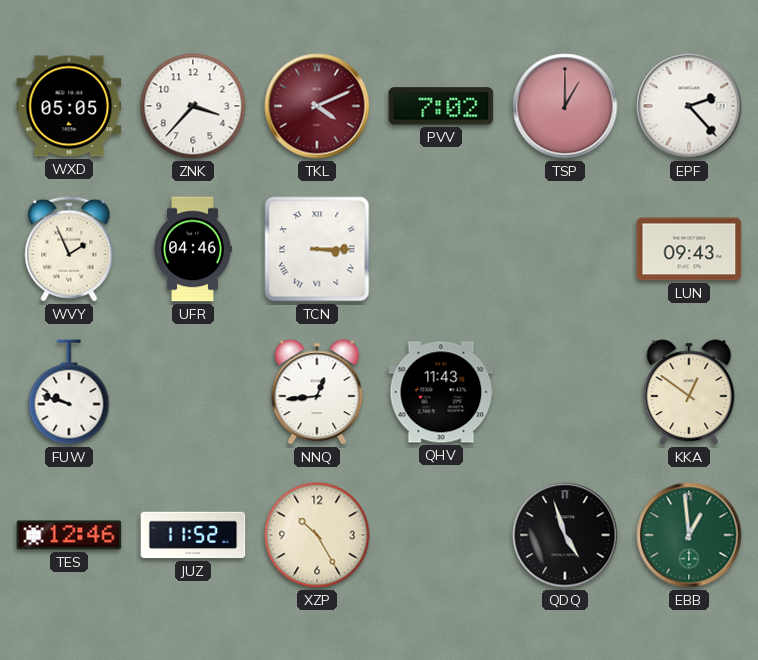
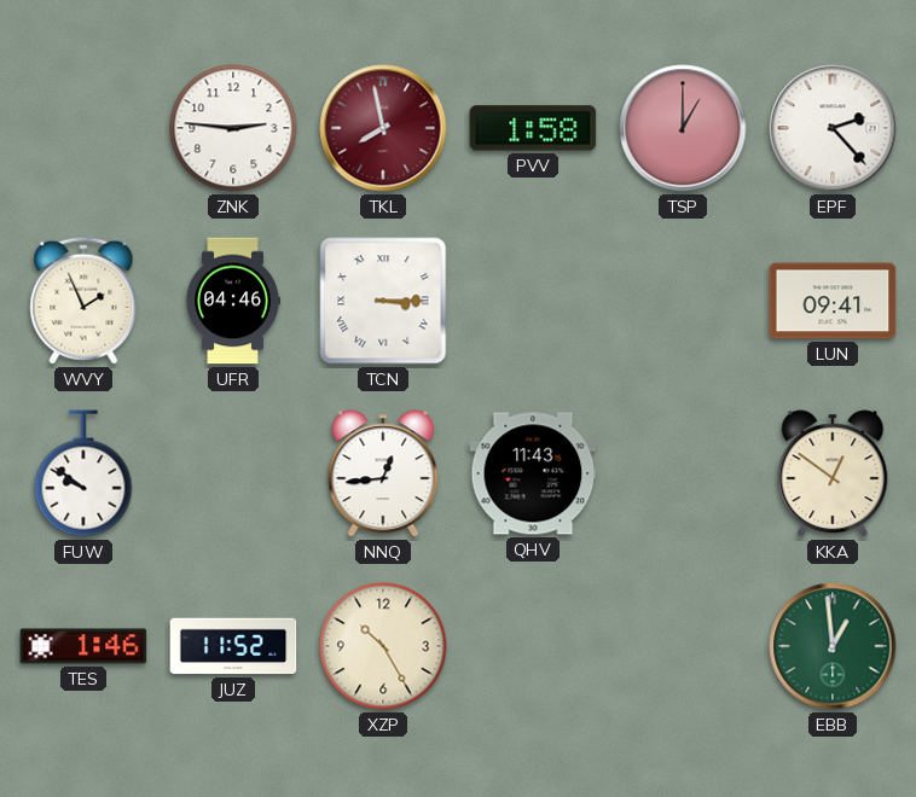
WXD: 05:05 -> none (69, 106)
ZNK: 3:37 -> 2:46 (233, 128)
TKL: 4:11 -> 7:58 (383, 128)
PVV: 7:02 -> 1:58 (533, 128)
LUN: 09:43 -> 09:41 (833, 301)
FUW: 9:48 -> 9:51 (83, 473)
TES: 12:46 -> 1:46 (83, 646)
QDQ: 4:57 -> none (565, 535)
